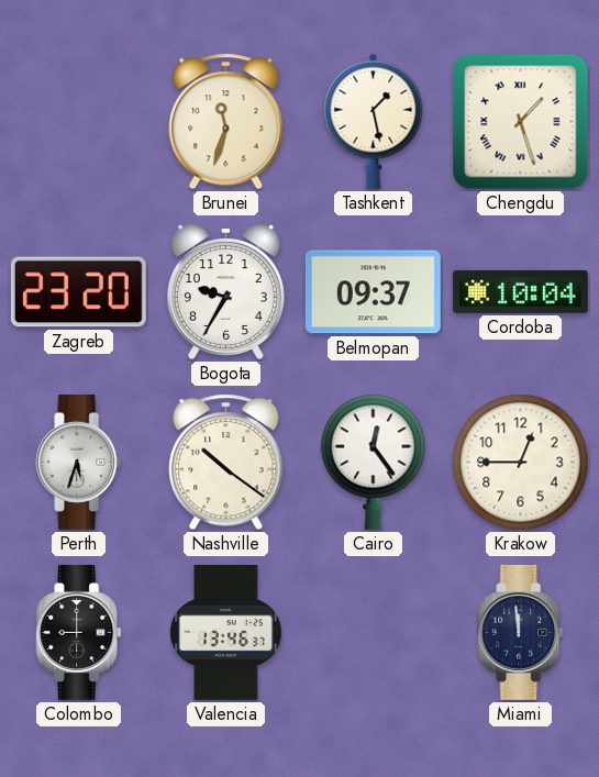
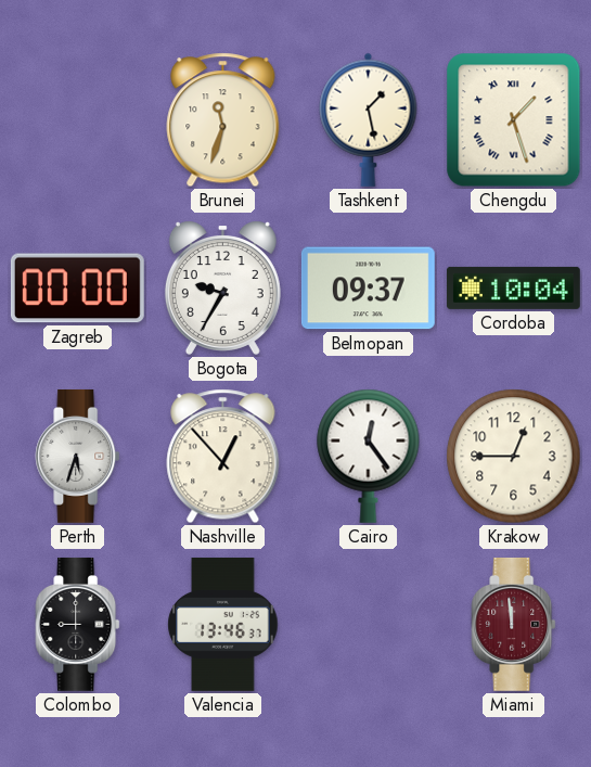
Zagreb: 23:20 -> 00:00 (77, 289)
Nashville: 10:21 -> 12:53 (223, 457)
Miami dial: navy -> burgundy (514, 624)
